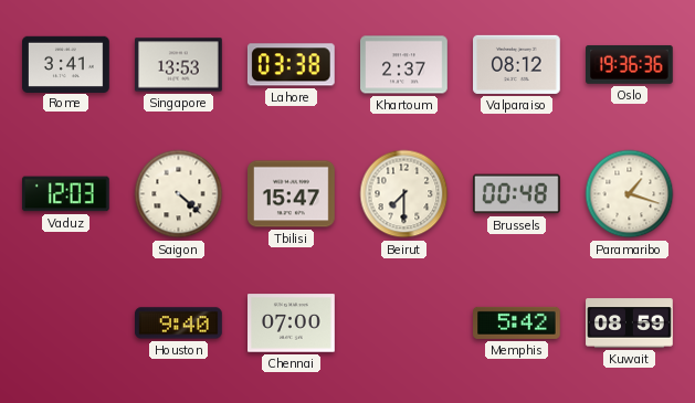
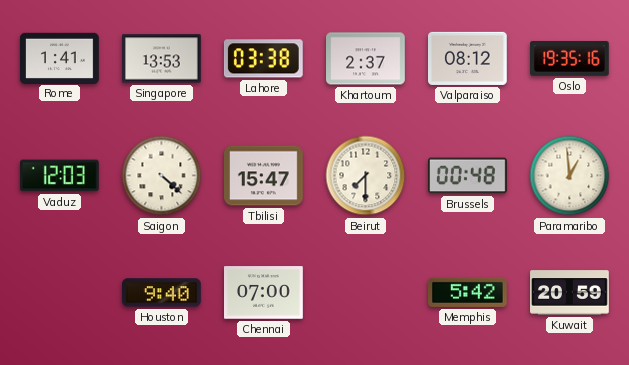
Rome: 3:41 -> 1:41 (60, 58)
Oslo: 19:36 -> 19:35 (570, 58)
Paramaribo: 1:18 -> 12:59 (570, 176)
Kuwait: 08:59 -> 20:59 (570, 293)
